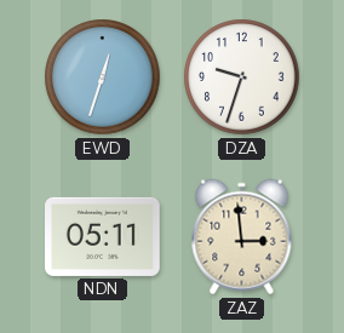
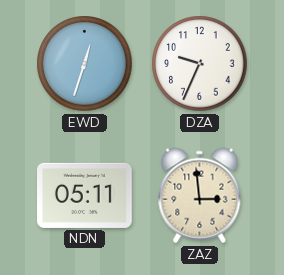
DZA: 9:33 -> 9:34 (200, 64)
